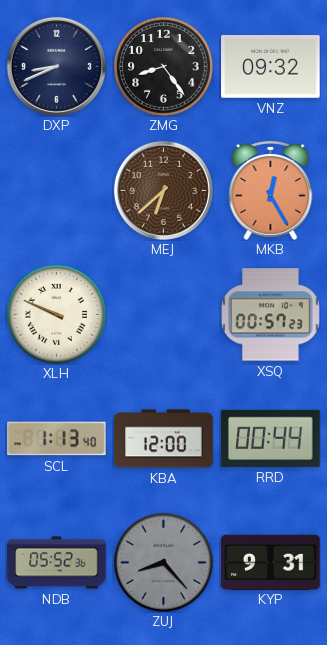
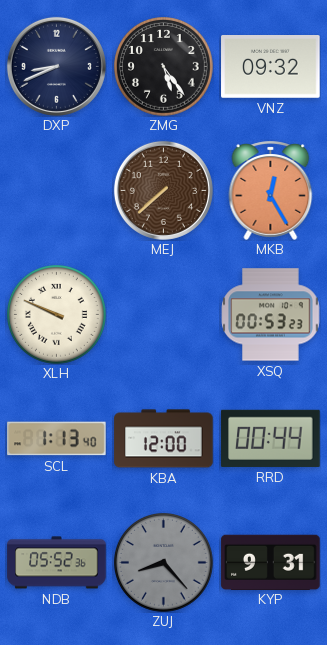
ZMG: 8:24 -> 5:24 (164, 67)
MEJ: 6:38 -> 7:38 (163, 190)
XSQ: 00:57 -> 00:53 (271, 315)
